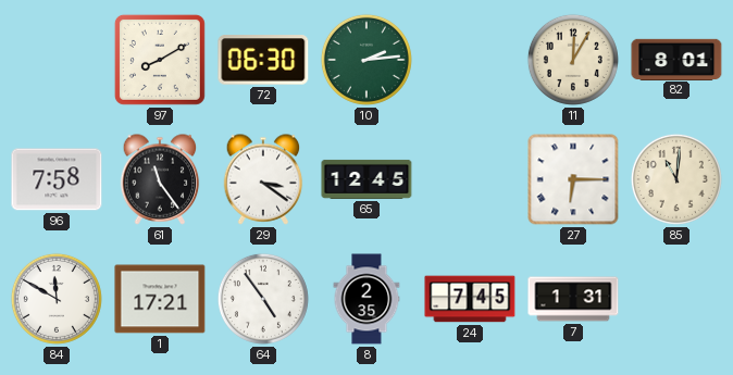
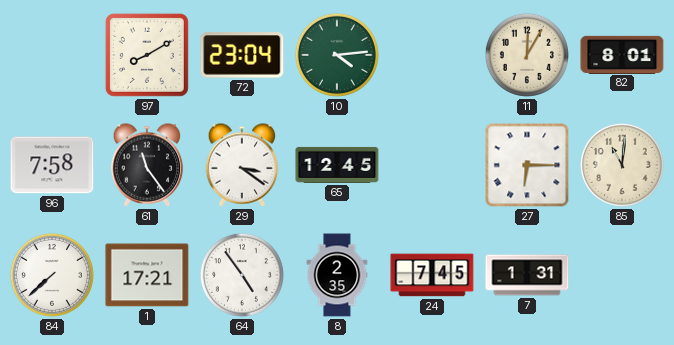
72: 06:30 -> 23:04 (242, 55)
10: 2:14 -> 4:14 (337, 55)
84: 11:50 -> 7:38 (52, 275)
